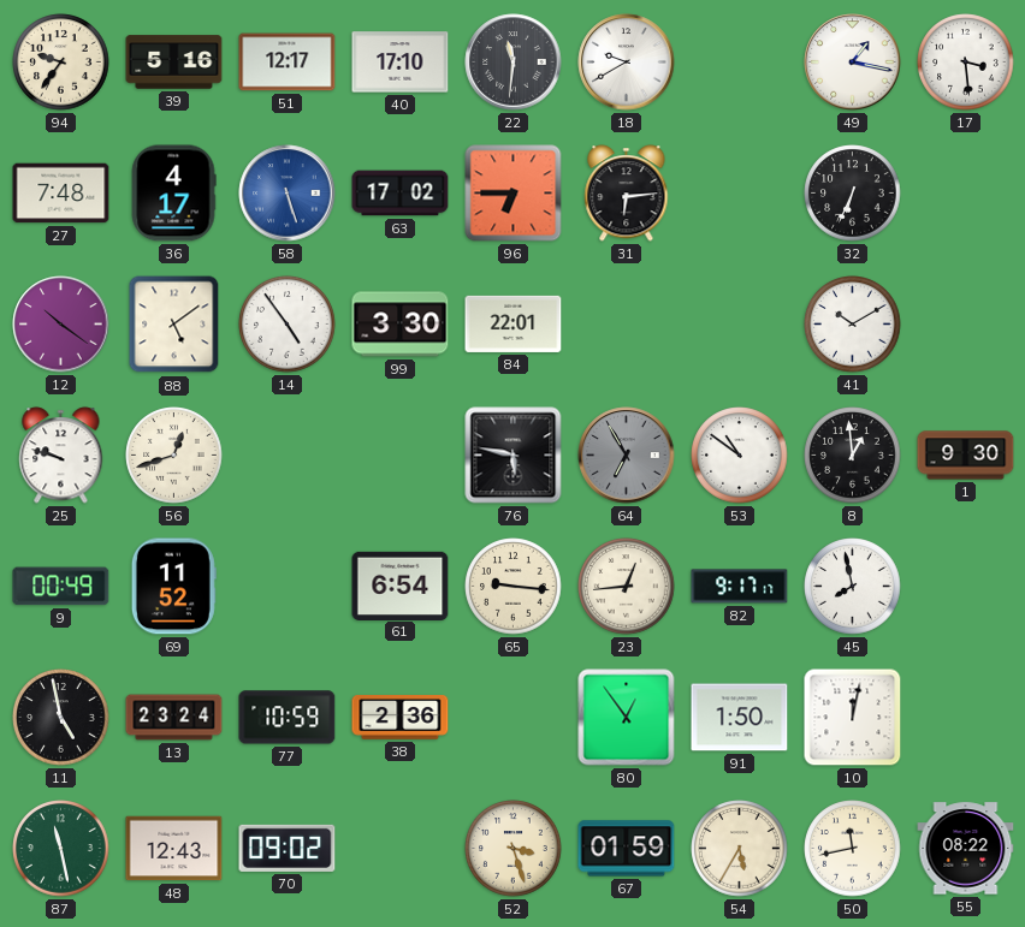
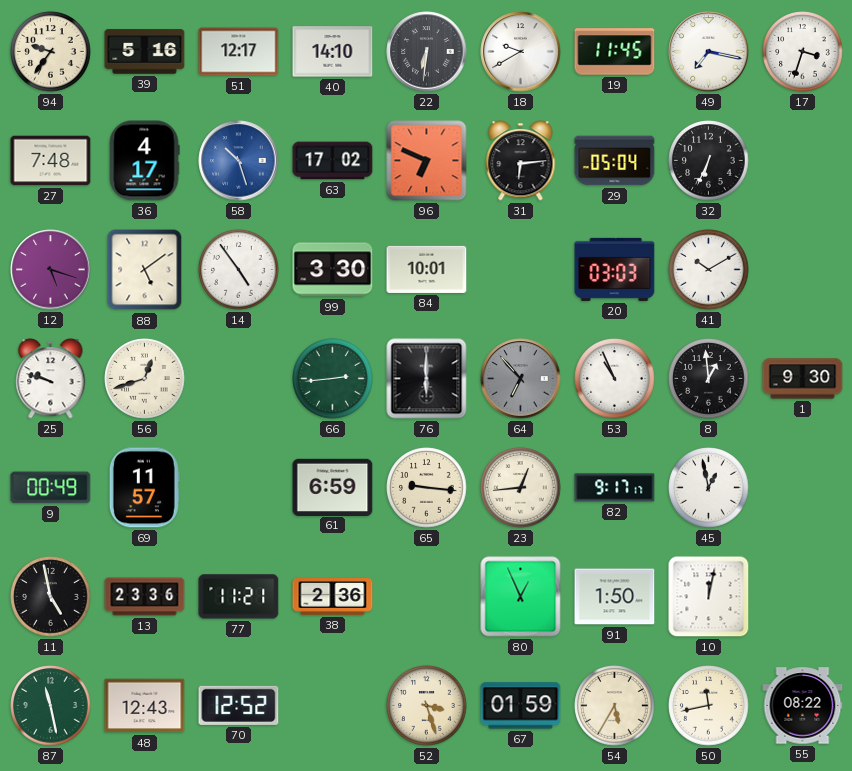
40: 17:10 -> 14:10 (333, 52)
22: 11:31 -> 6:31 (427, 52)
19: none -> 11:45 (615, 52)
49: 1:17 -> 7:17 (709, 52)
17: 3:29 -> 3:33 (803, 52)
58: 5:27 -> 10:27 (239, 161)
96: 6:45 -> 6:49 (427, 161)
29: none -> 05:04 (615, 161)
12: 10:21 -> 5:18 (51, 270)
84: 22:01 -> 10:01 (427, 269)
20: none -> 03:03 (615, 269)
66: none -> 2:44 (333, 379)
76: 5:47 -> 6:00 (427, 379)
64: 6:55 -> 6:53 (521, 379)
53: 10:51 -> 10:56 (615, 379)
69: 11:52 -> 11:57 (144, 488)
61: 6:54 -> 6:59 (333, 487)
45: 7:58 -> 12:58 (709, 488)
13: 23:24 -> 23:36 (145, 597)
77: 10:59 -> 11:21 (239, 597)
80: 12:54 -> 12:56 (521, 597)
70: 09:02 -> 12:52 (239, 705)
